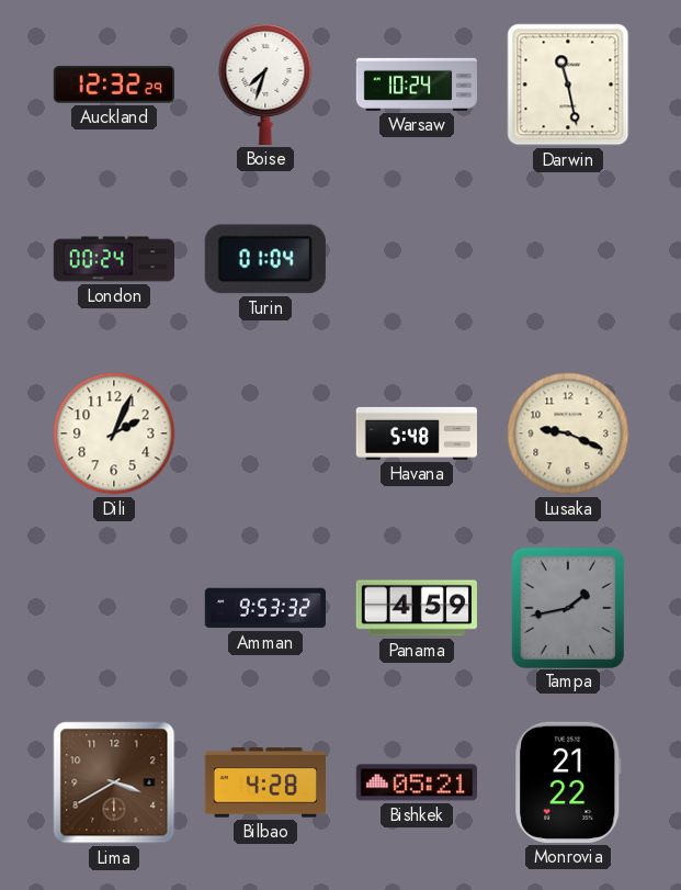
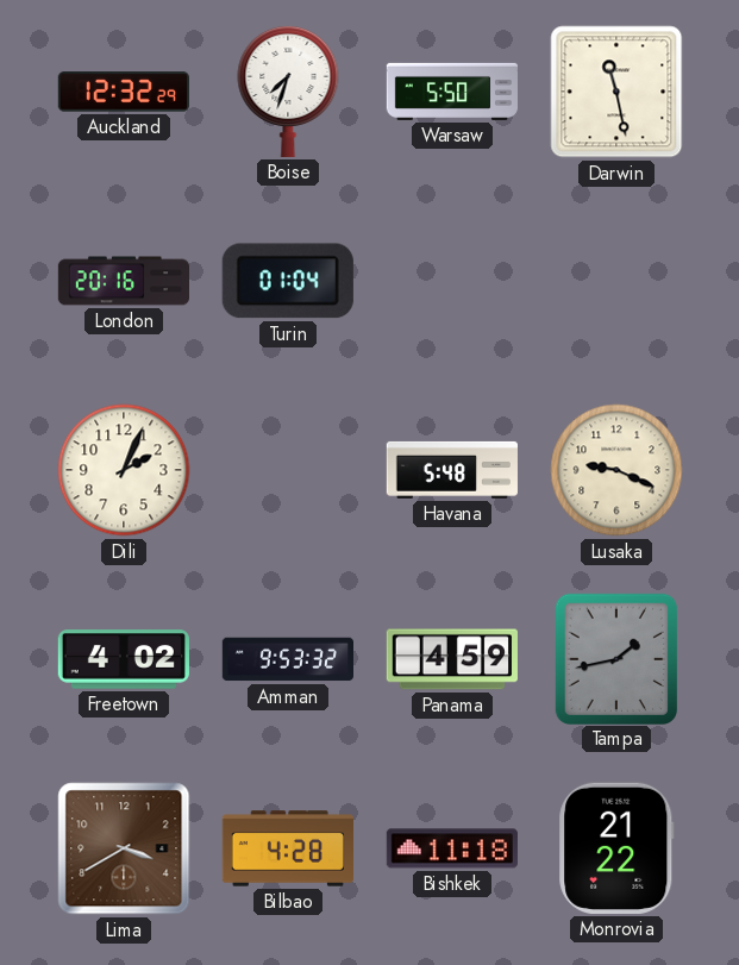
Warsaw: 10:24 -> 5:50 (451, 92)
London: 00:24 -> 20:16 (123, 281)
Freetown: none -> 4:02 (124, 659)
Bishkek: 05:21 -> 11:18 (452, 848)
